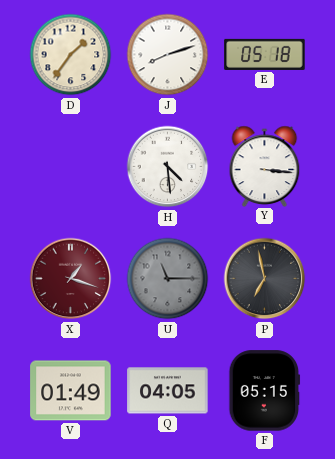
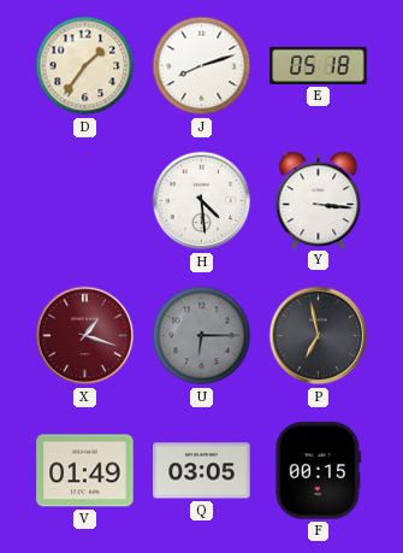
U: 11:15 -> 6:15 (202, 336)
Q: 04:05 -> 03:05 (202, 471)
F: 05:15 -> 00:15 (319, 471)
